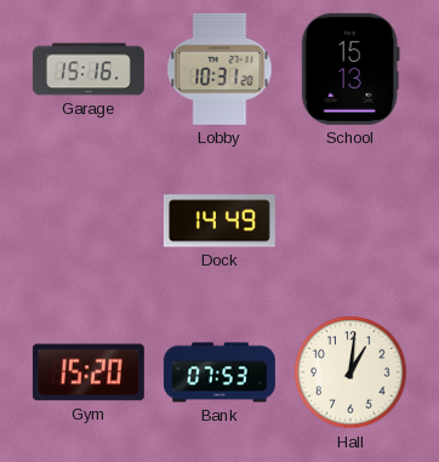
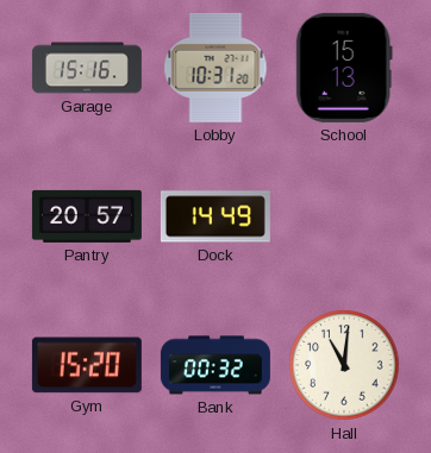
Pantry: none -> 20:57 (87, 216)
Bank: 07:53 -> 00:32 (215, 365)
Hall: 1:01 -> 11:01 (344, 365)
